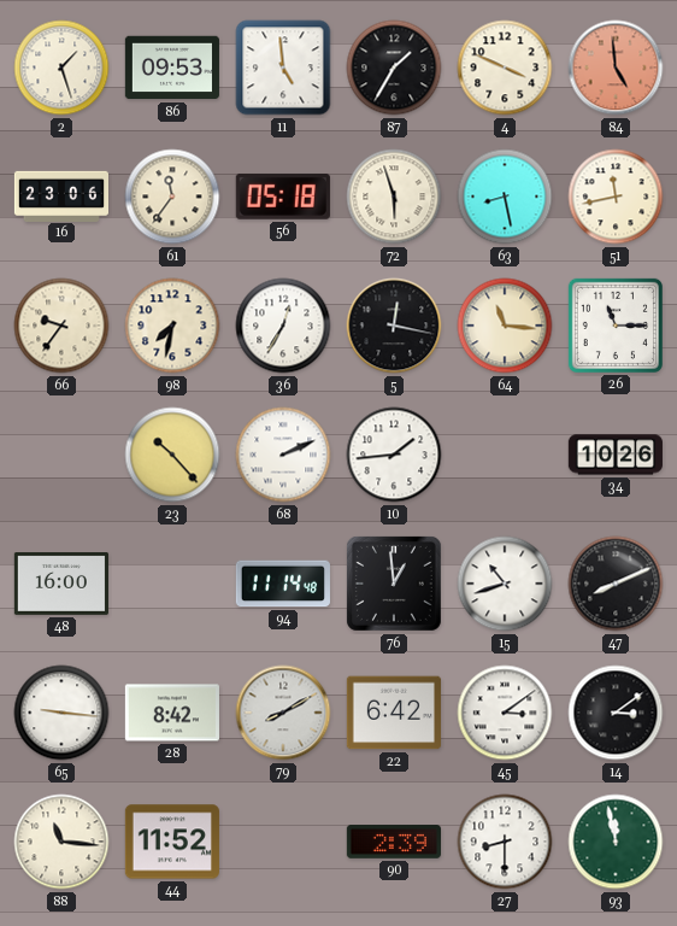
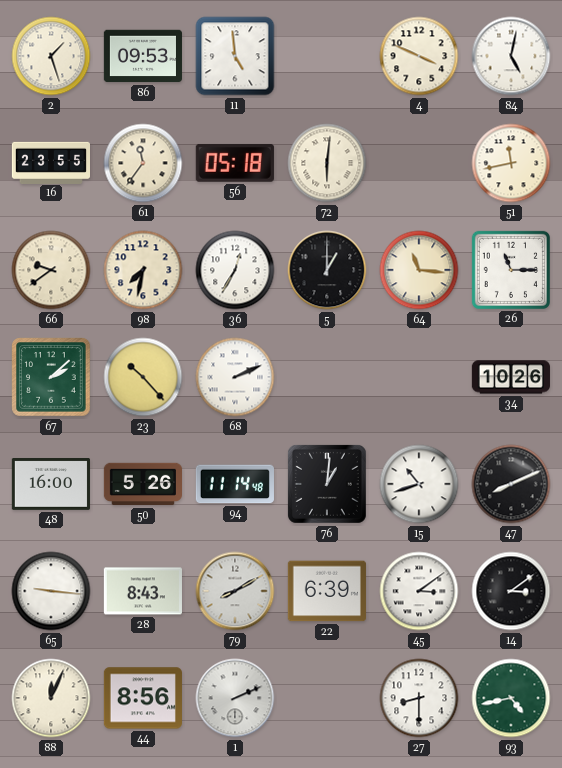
87: 1:35 -> none (394, 68)
84: 4:59 -> 5:02 (511, 56)
84 dial: salmon -> white (511, 56)
16: 23:06 -> 23:55 (50, 162)
72: 5:57 -> 6:01 (327, 163)
63: 8:28 -> none (505, 197)
66: 9:36 -> 9:39 (51, 270)
5: 12:17 -> 1:00 (327, 270)
67: none -> 2:08 (51, 377)
10: 1:44 -> none (394, 455)
50: none -> 5:26 (142, 484)
76: 12:59 -> 1:01 (327, 484)
28: 8:42 -> 8:43 (143, 591)
22: 6:42 -> 6:39 (327, 591)
88: 11:16 -> 12:04 (51, 698)
44: 11:52 -> 8:56 (143, 698)
1: none -> 2:11 (235, 698)
90: 2:39 -> none (394, 842)
93: 11:58 -> 4:43 (511, 698)
